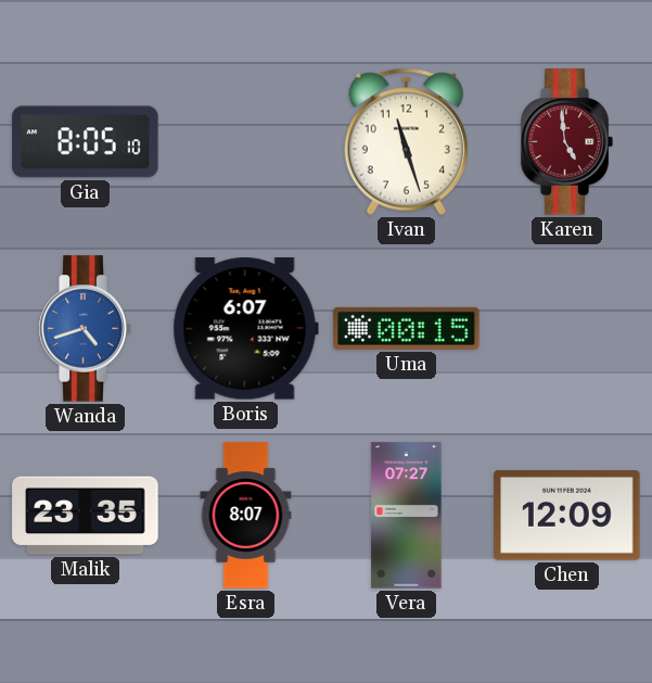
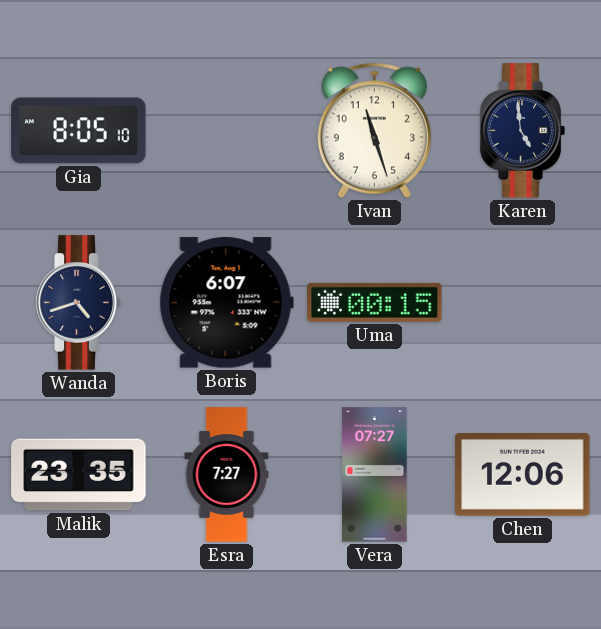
Karen dial: burgundy -> navy (522, 131)
Wanda dial: blue -> navy (78, 303)
Esra: 8:07 -> 7:27 (227, 475)
Chen: 12:09 -> 12:06 (523, 475)
